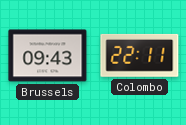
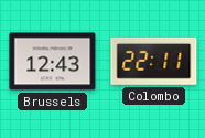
Brussels: 09:43 -> 12:43 (53, 62)
